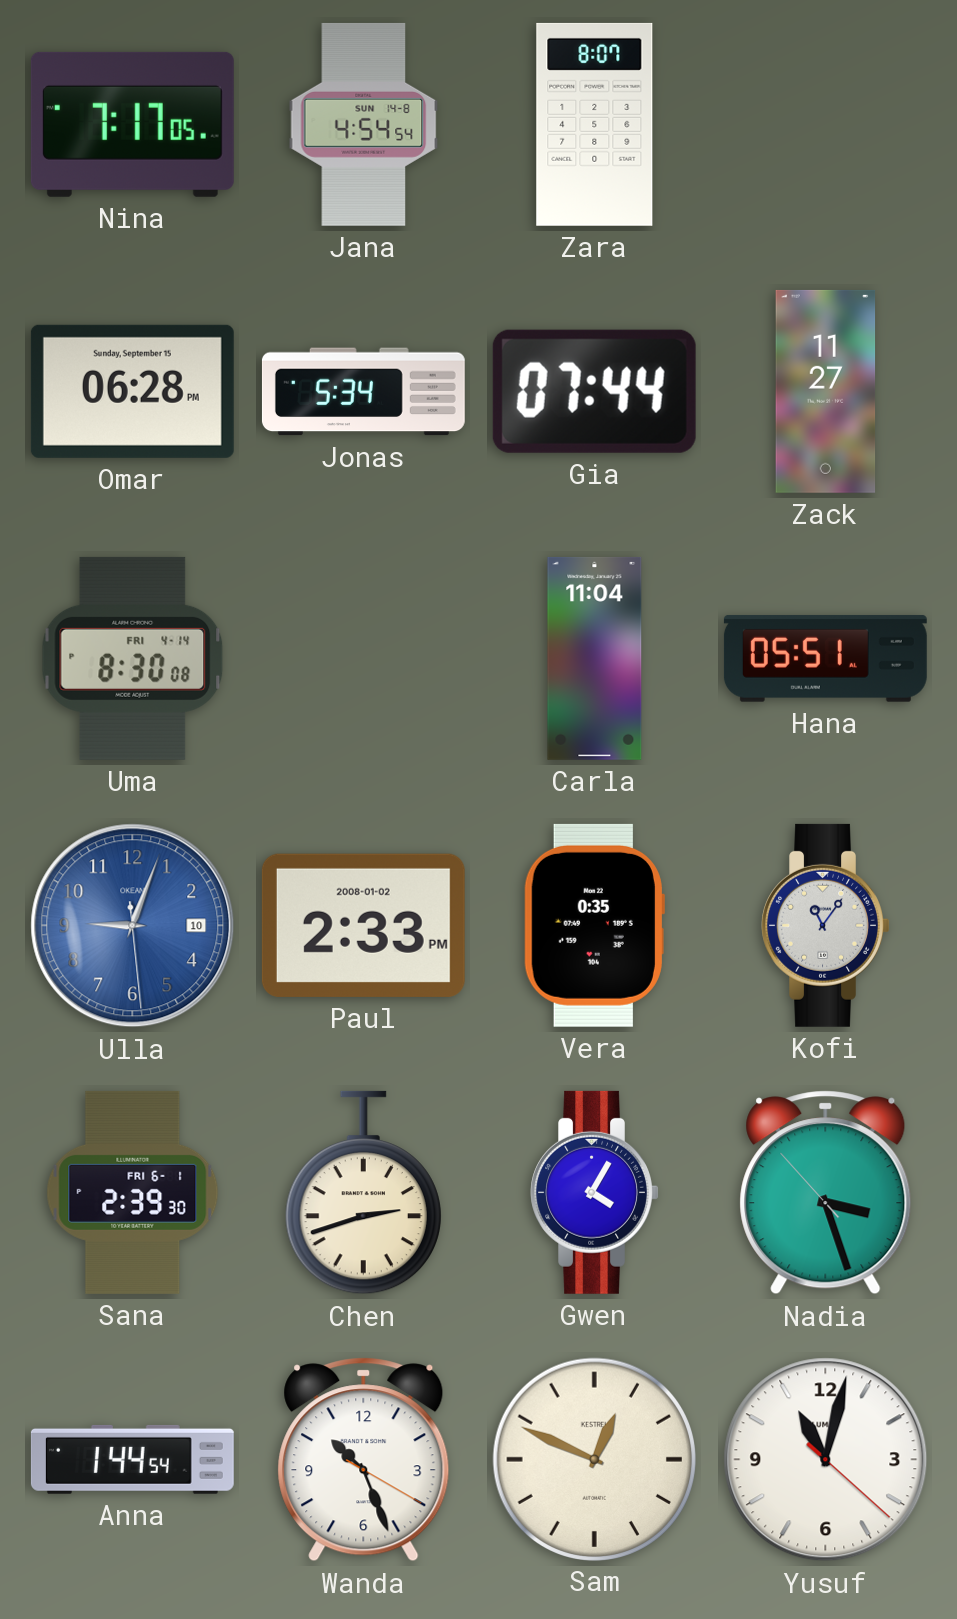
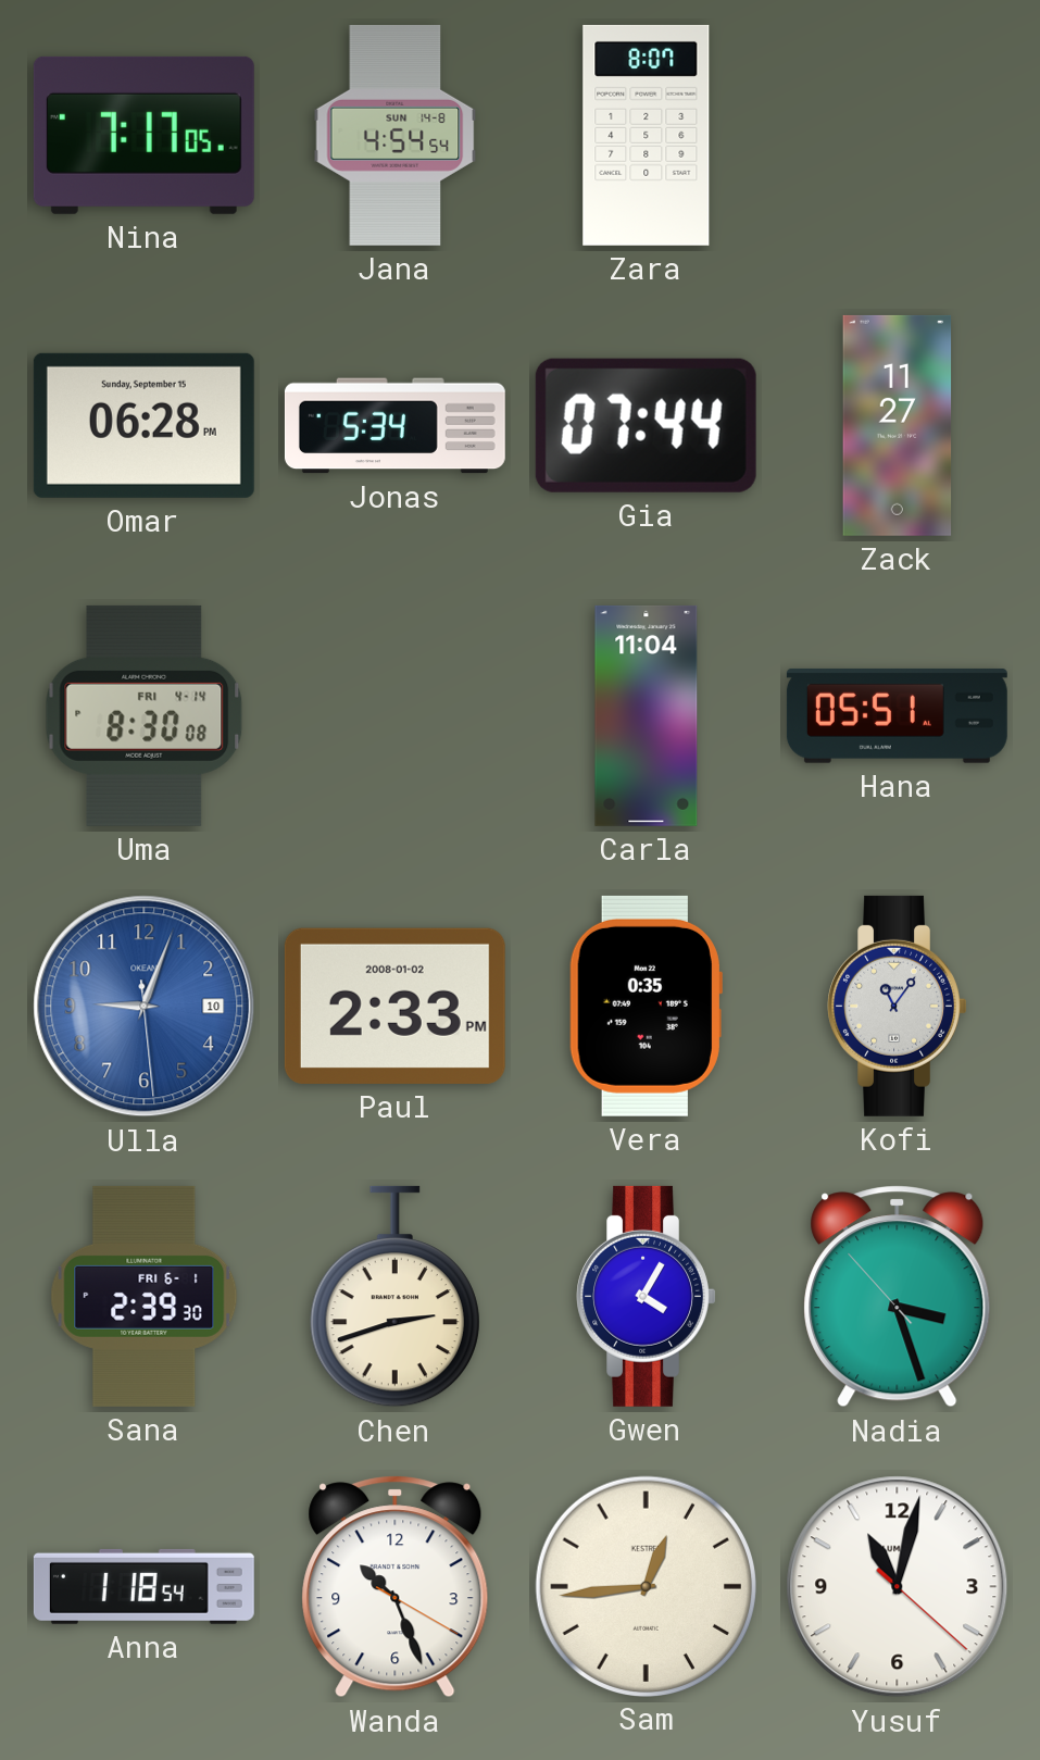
Anna: 1:44 -> 1:18 (143, 1586)
Sam: 12:49 -> 12:44 (646, 1586)
